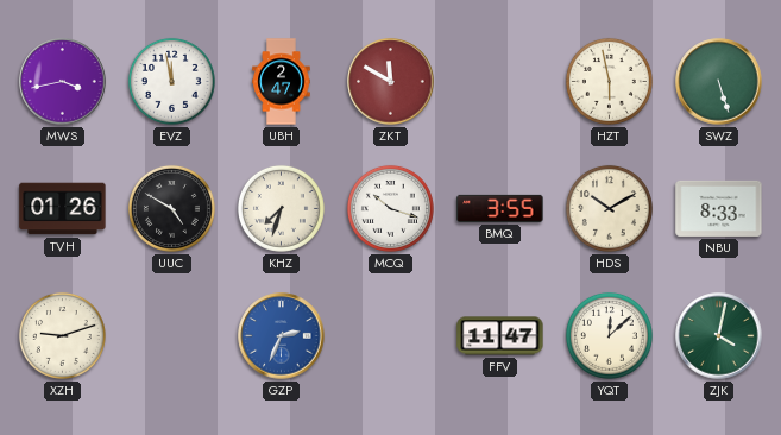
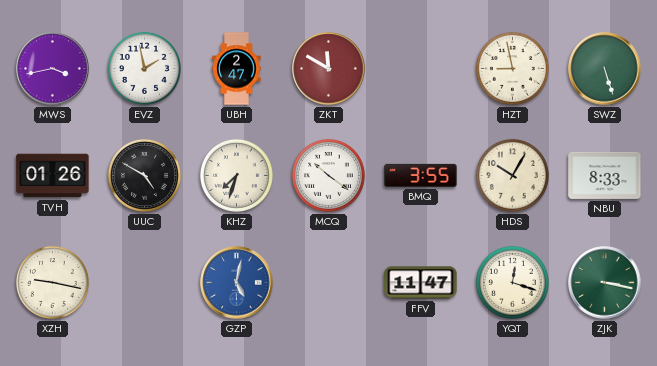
EVZ: 11:58 -> 1:58 (144, 68)
HZT: 5:58 -> 8:58 (512, 68)
MCQ: 10:18 -> 10:21 (328, 175)
HDS: 10:10 -> 10:05 (512, 175)
XZH: 9:12 -> 9:17 (52, 282)
GZP: 2:34 -> 5:02 (237, 283)
YQT: 12:08 -> 12:18 (512, 282)
ZJK: 4:02 -> 3:17 (605, 283)
